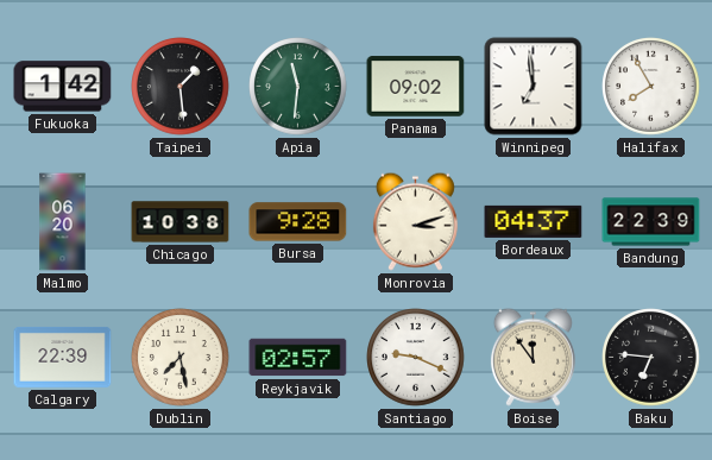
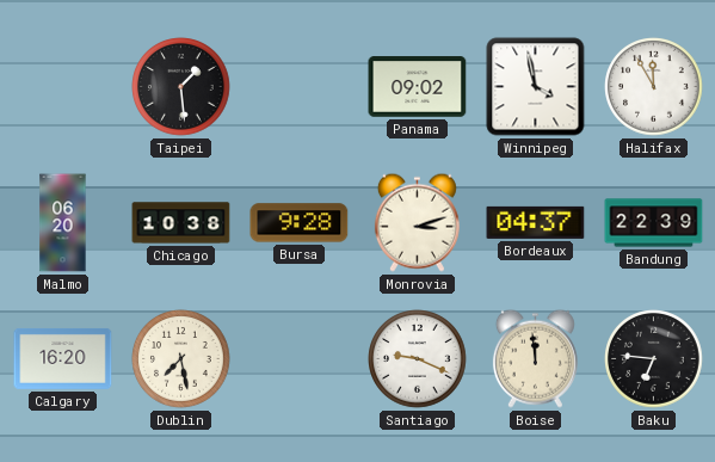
Fukuoka: 1:42 -> none (63, 87)
Apia: 11:31 -> none (298, 87)
Winnipeg: 6:59 -> 3:58 (536, 87)
Halifax: 7:55 -> 11:55 (654, 87)
Calgary: 22:39 -> 16:20 (63, 359)
Reykjavik: 02:57 -> none (298, 358)
Boise: 11:54 -> 11:59 (535, 358)
